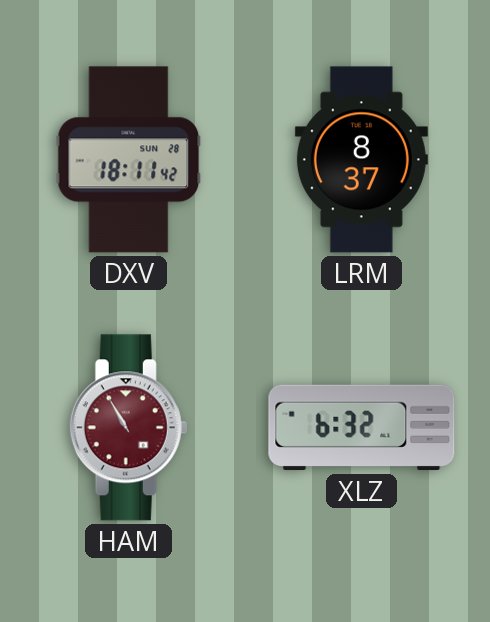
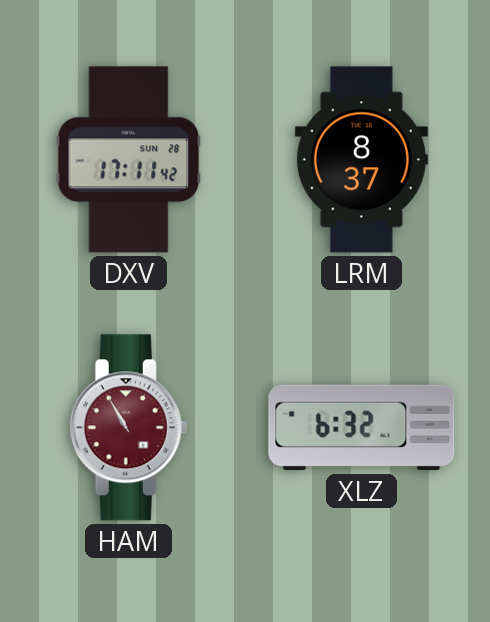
DXV: 18:11 -> 17:11 (129, 160)
